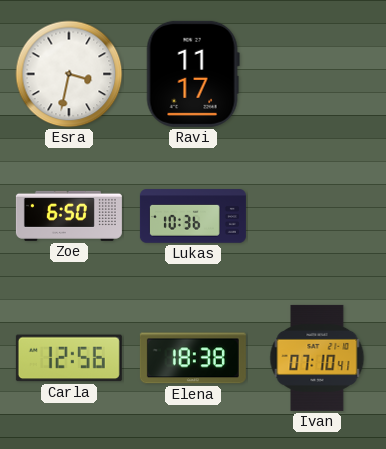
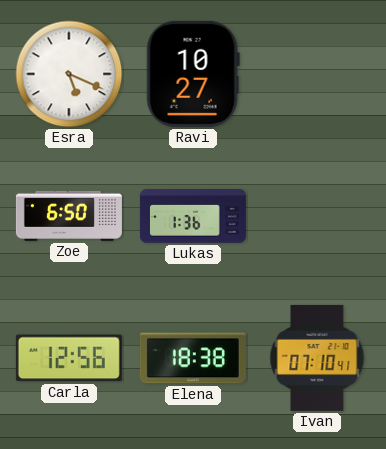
Esra: 3:32 -> 5:19 (69, 74)
Ravi: 11:17 -> 10:27 (193, 74)
Lukas: 10:36 -> 1:36 (193, 216)
